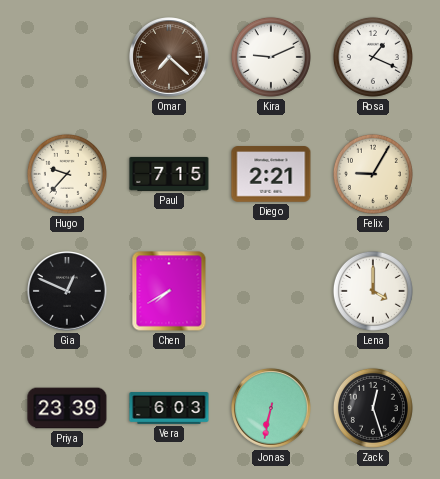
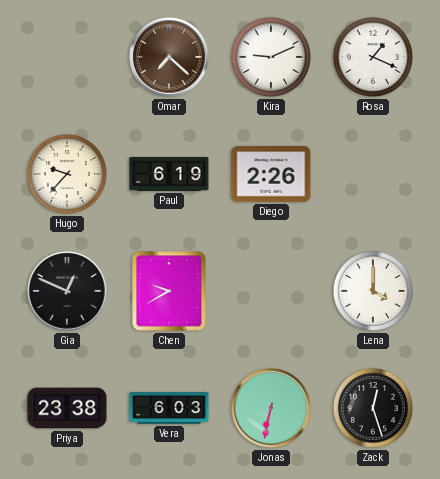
Paul: 7:15 -> 6:19 (169, 174)
Diego: 2:21 -> 2:26 (271, 174)
Felix: 9:05 -> none (373, 174)
Chen: 7:40 -> 9:40 (169, 291)
Priya: 23:39 -> 23:38 (67, 408)
